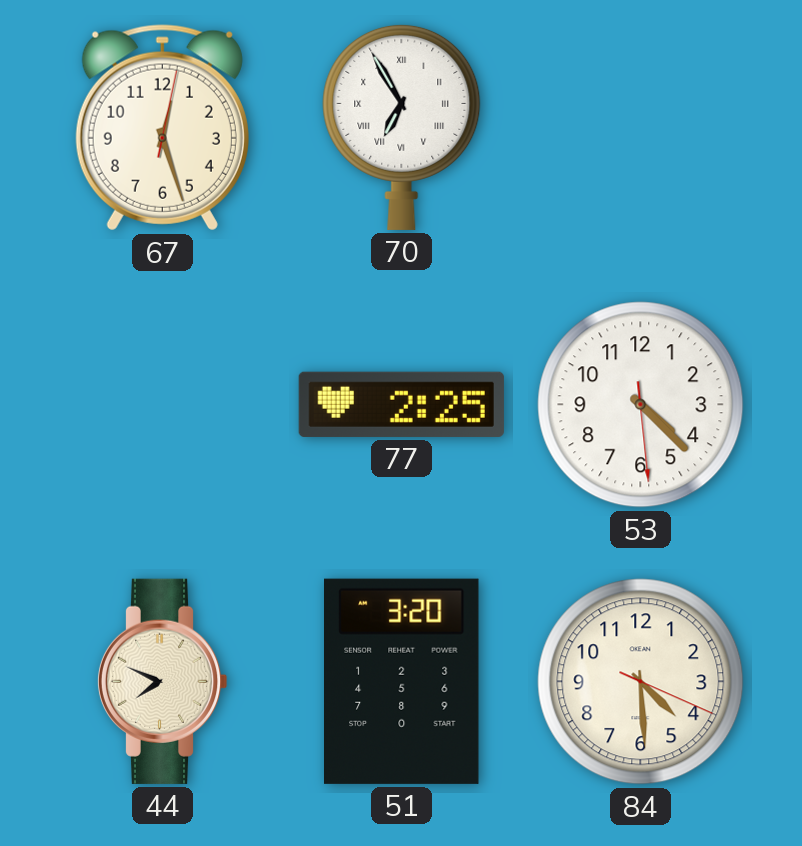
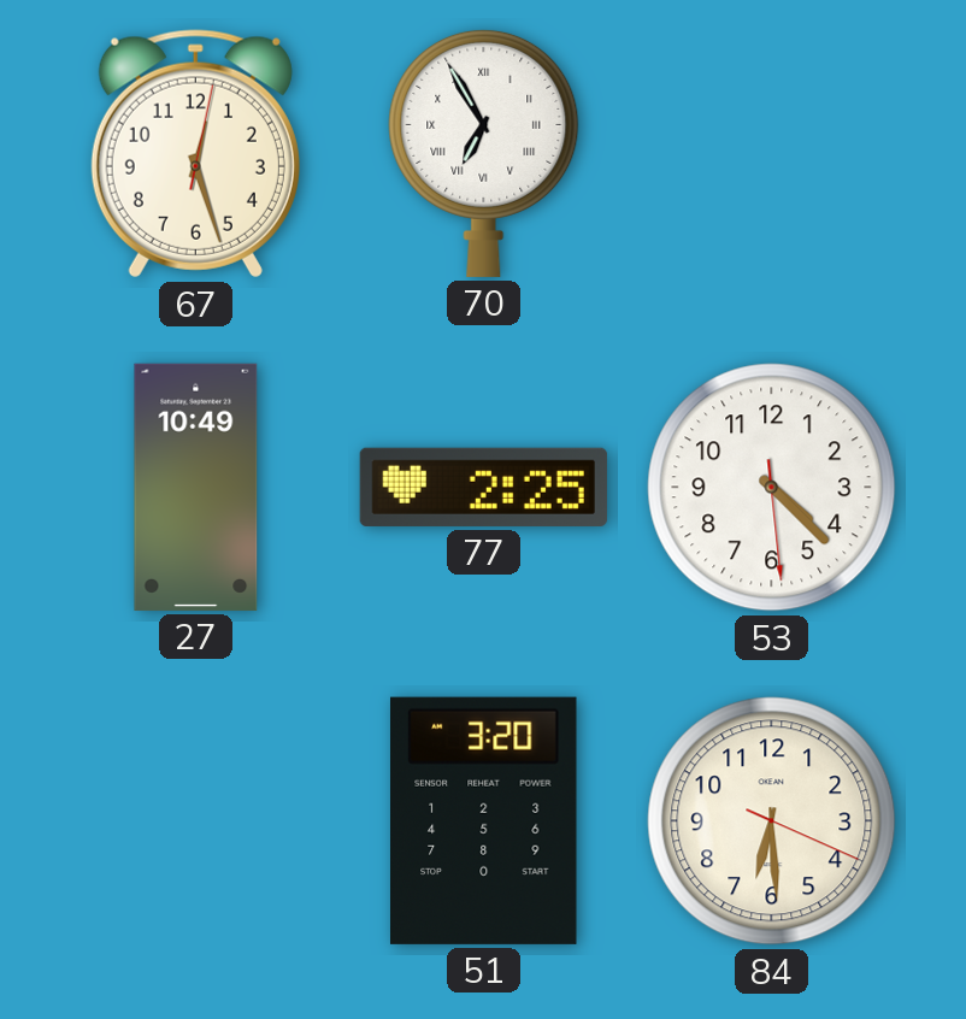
27: none -> 10:49 (196, 487)
44: 7:49 -> none (162, 681)
84: 4:29 -> 6:29 (772, 821)
